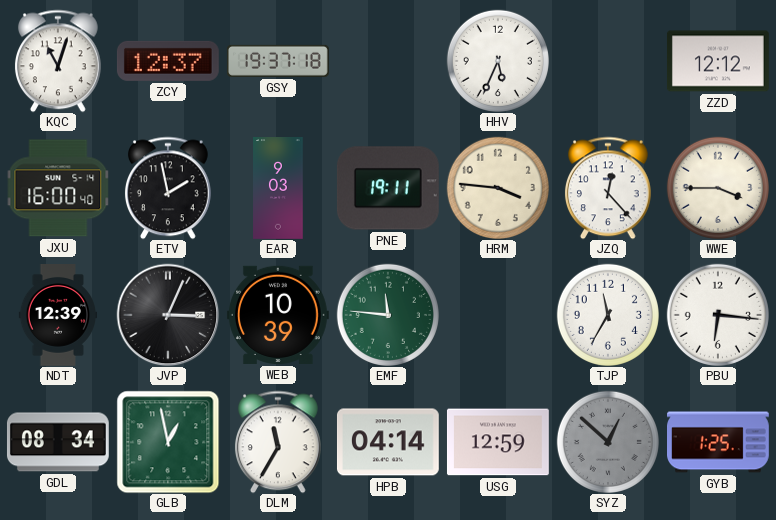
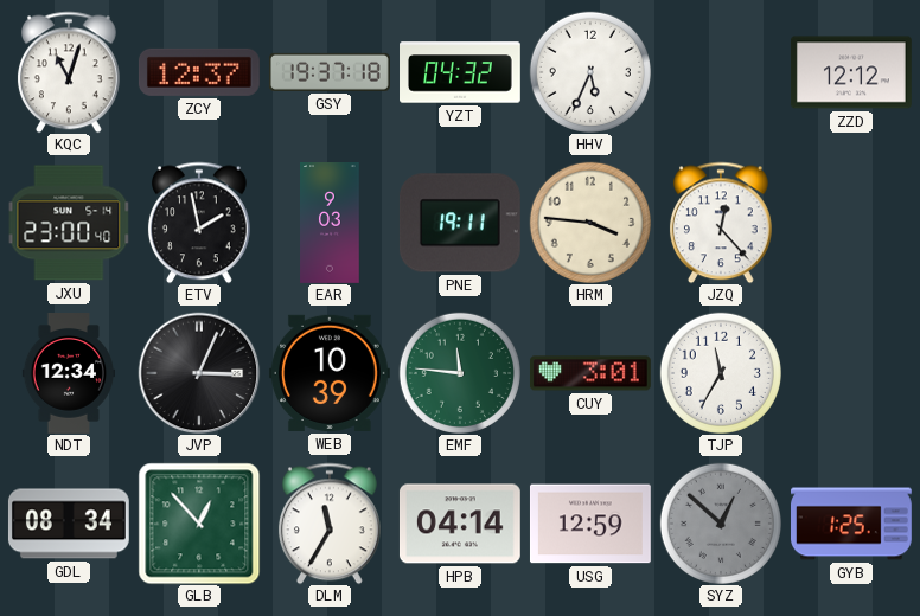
YZT: none -> 04:32 (461, 72)
JXU: 16:00 -> 23:00 (69, 223)
WWE: 3:45 -> none (718, 188)
NDT: 12:39 -> 12:34 (68, 374)
CUY: none -> 3:01 (590, 373)
PBU: 6:16 -> none (718, 315)
GLB: 12:58 -> 12:53 (199, 524)
